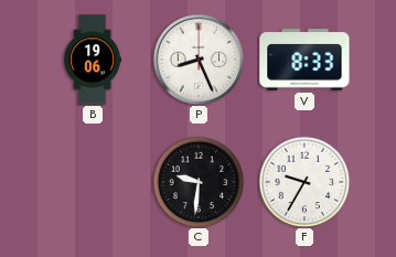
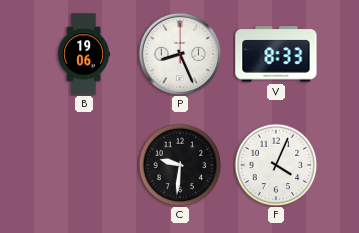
F: 9:35 -> 4:04 (276, 165)
